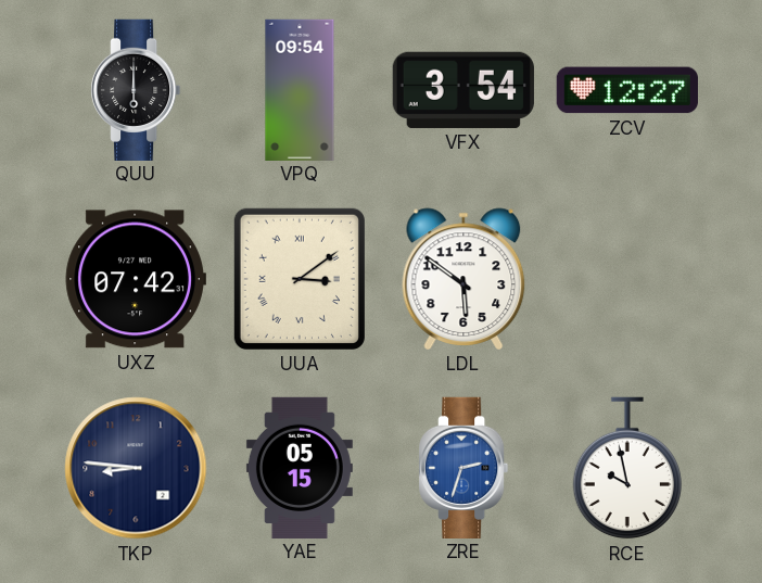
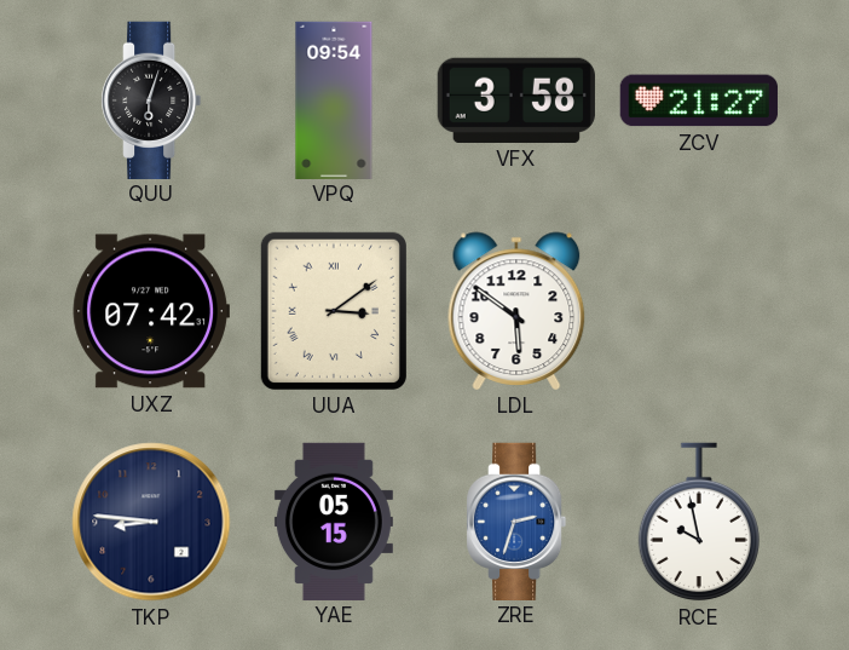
QUU: 6:00 -> 6:03 (151, 99)
VFX: 3:54 -> 3:58 (516, 100)
ZCV: 12:27 -> 21:27 (699, 100)
